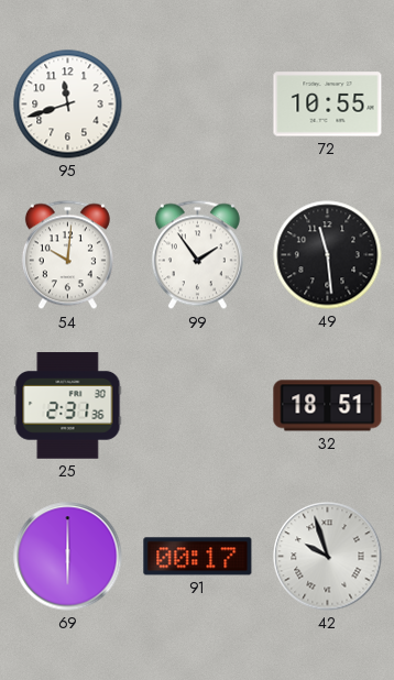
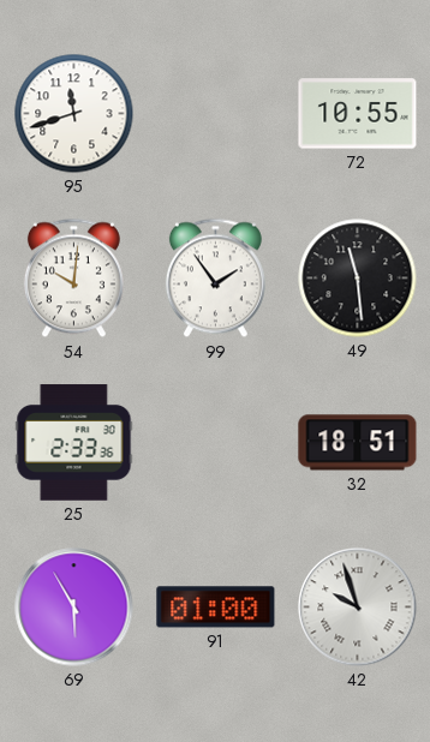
25: 2:31 -> 2:33 (74, 443)
69: 6:00 -> 5:55 (74, 608)
91: 00:17 -> 01:00 (216, 608)
